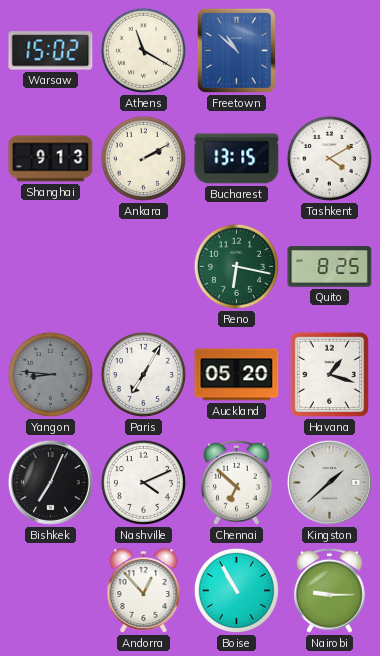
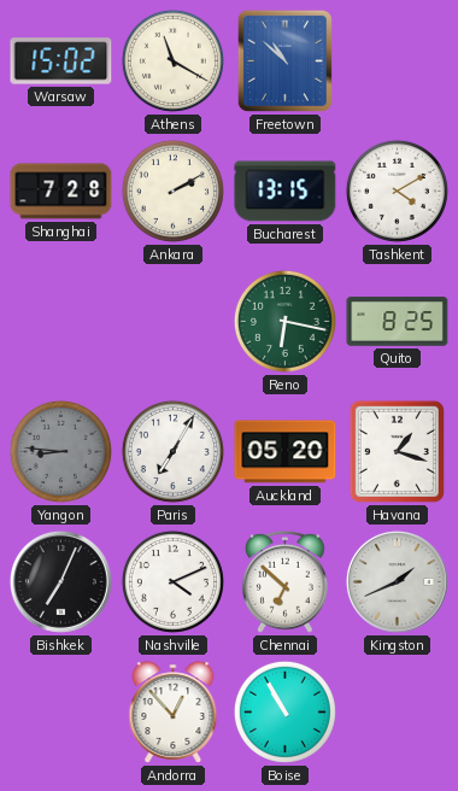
Shanghai: 9:13 -> 7:28 (61, 192)
Kingston: 1:38 -> 1:41 (397, 581)
Nairobi: 9:15 -> none (329, 590)
